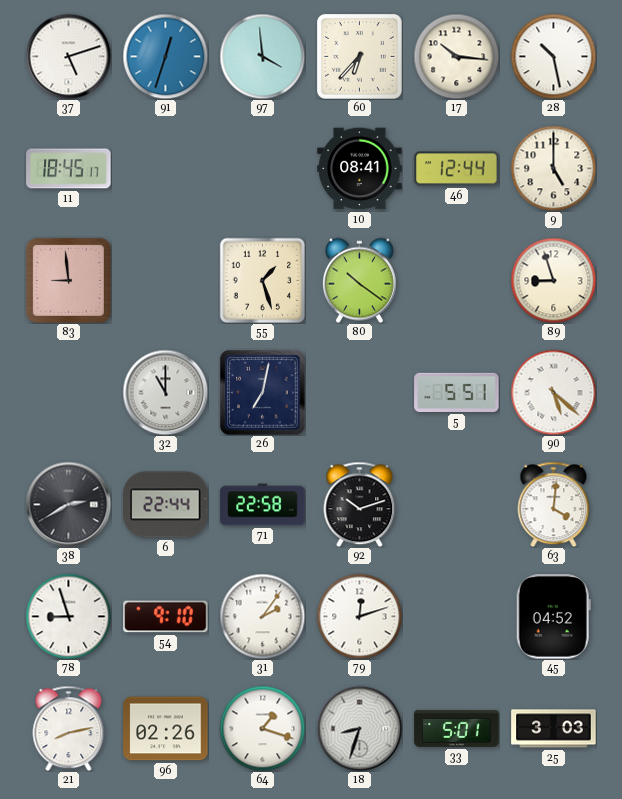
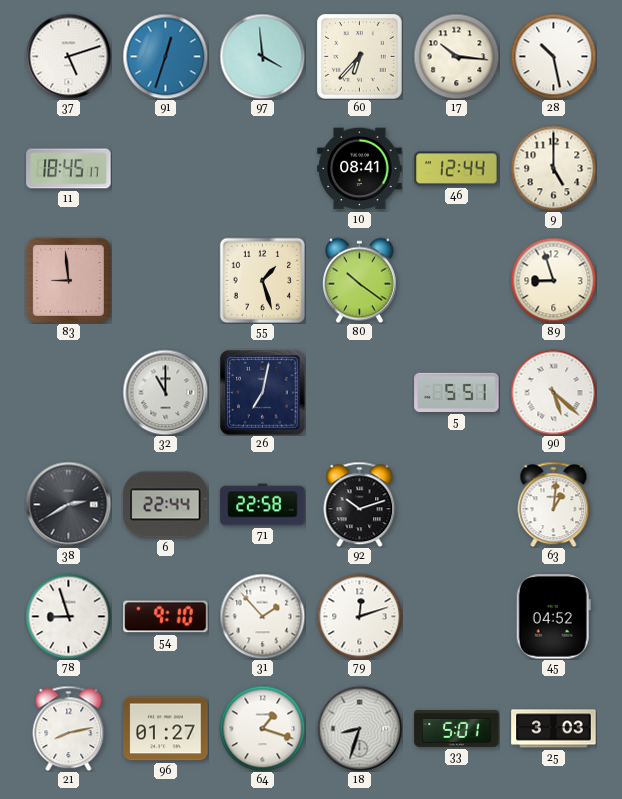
63: 4:01 -> 1:01 (554, 504)
31: 2:06 -> 1:53 (262, 616)
96: 02:26 -> 01:27 (166, 729)
